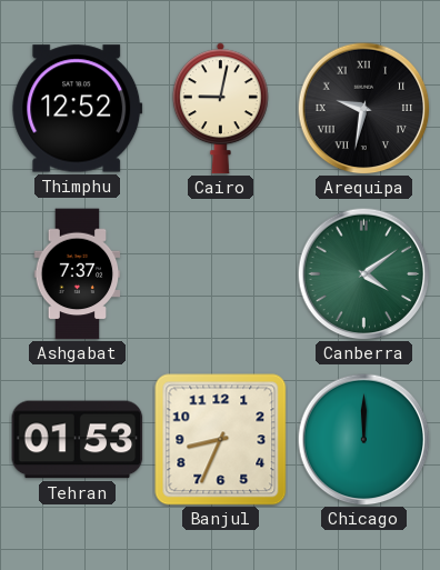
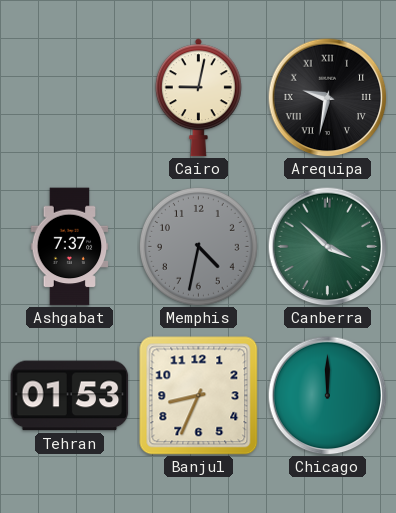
Thimphu: 12:52 -> none (78, 109)
Memphis: none -> 4:32 (198, 246)
Canberra: 4:09 -> 3:52 (327, 246)
